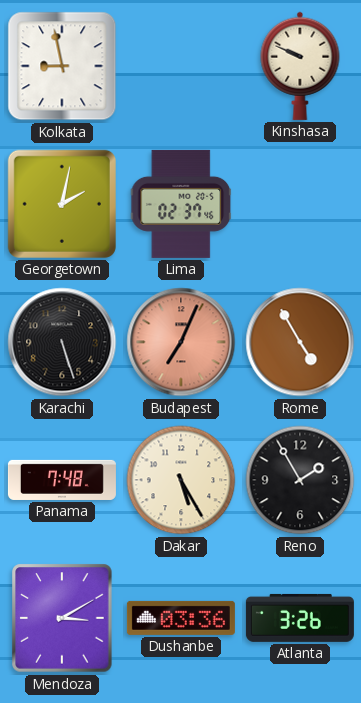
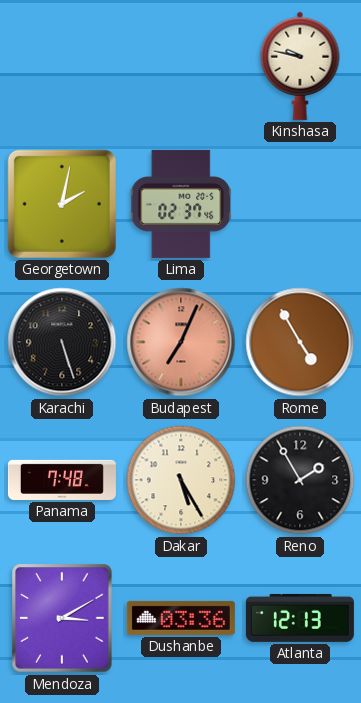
Kolkata: 8:58 -> none (62, 66)
Kinshasa: 9:49 -> 9:47 (300, 66)
Atlanta: 3:26 -> 12:13 (300, 618)
